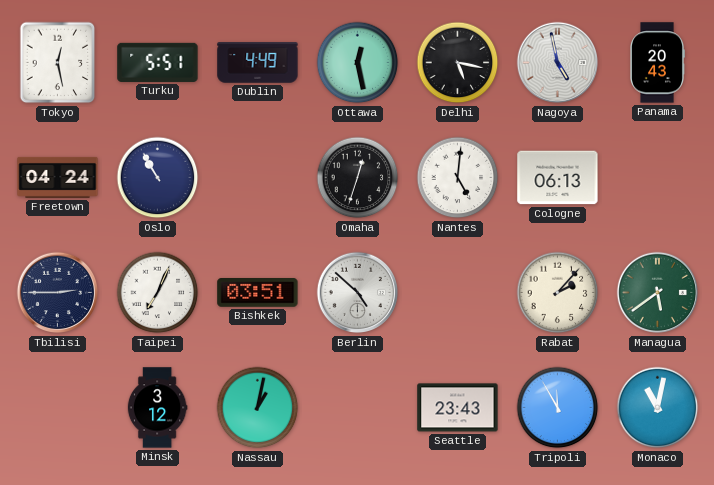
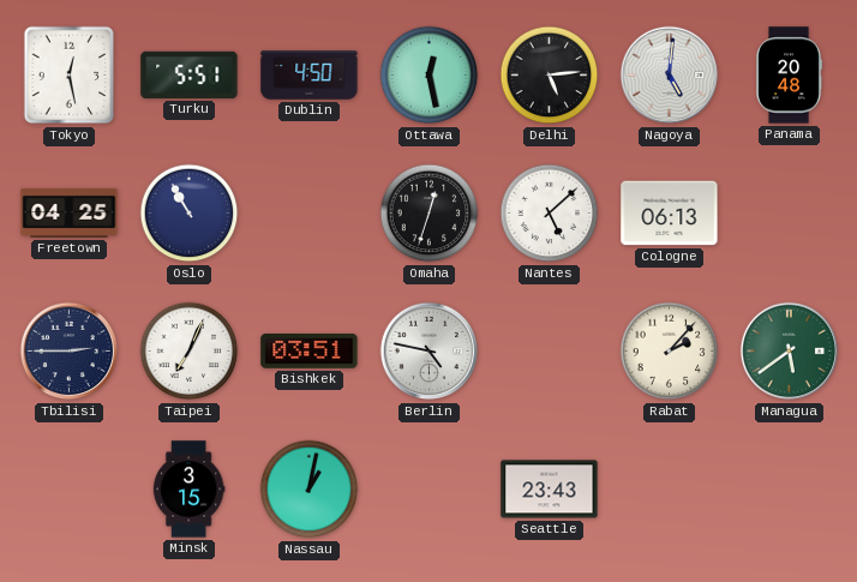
Dublin: 4:49 -> 4:50 (310, 76)
Delhi: 5:17 -> 5:14 (550, 76)
Nagoya: 4:58 -> 5:01 (670, 76)
Panama: 20:43 -> 20:48 (789, 76)
Freetown: 04:24 -> 04:25 (70, 212)
Nantes: 5:01 -> 5:08 (550, 214)
Berlin: 4:52 -> 4:47 (430, 352)
Minsk: 3:12 -> 3:15 (188, 490)
Tripoli: 11:55 -> none (558, 408)
Monaco: 11:02 -> none (658, 408)
